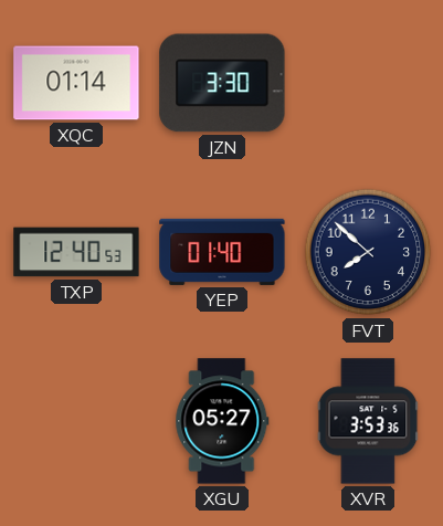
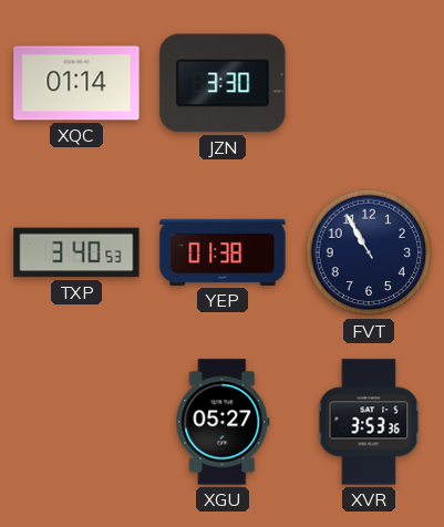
TXP: 12:40 -> 3:40 (76, 252)
YEP: 01:40 -> 01:38 (223, 252)
FVT: 7:52 -> 10:55 (369, 252)
